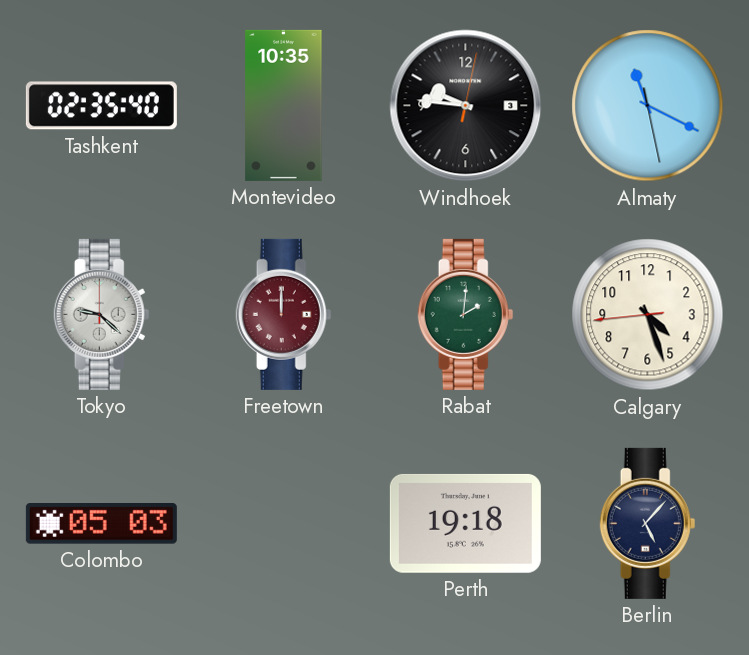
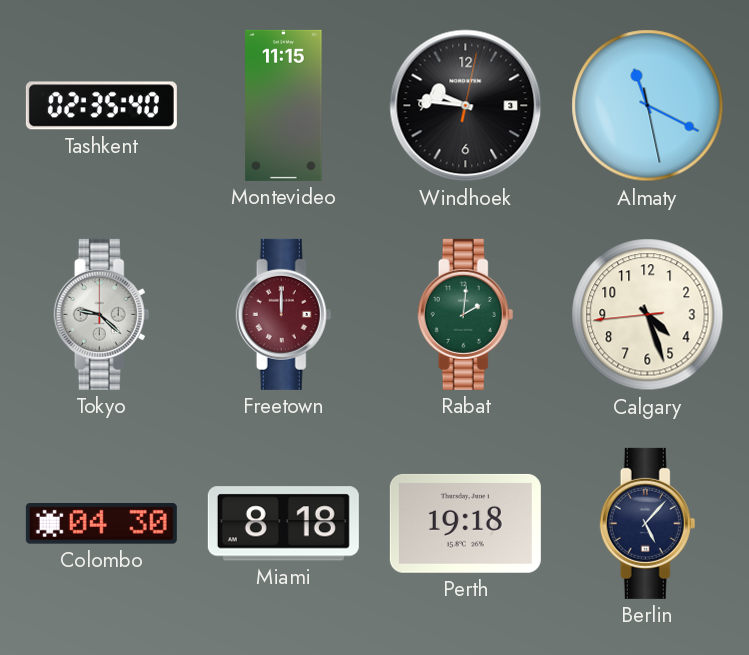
Montevideo: 10:35 -> 11:15 (284, 105)
Colombo: 05:03 -> 04:30 (101, 524)
Miami: none -> 8:18 (283, 524)
